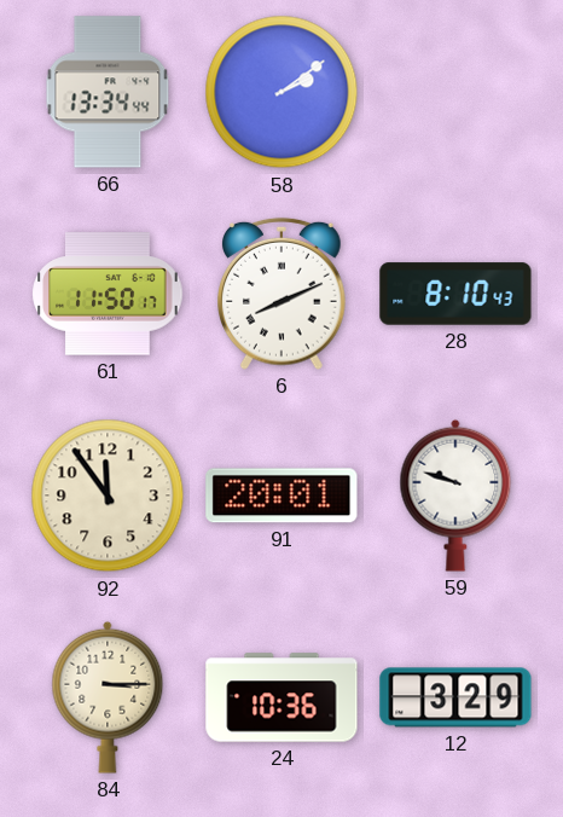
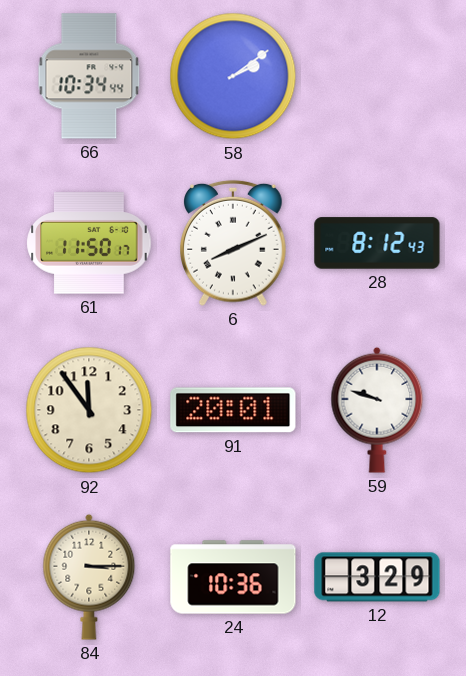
66: 13:34 -> 10:34 (89, 76)
28: 8:10 -> 8:12 (377, 243)
